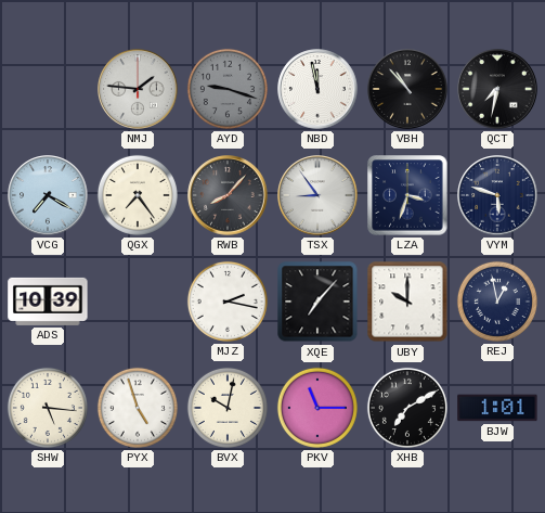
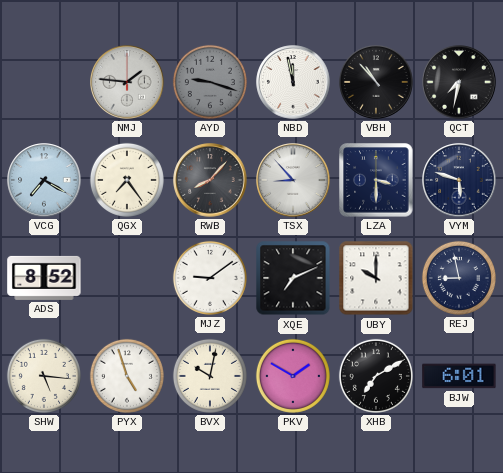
TSX: 8:54 -> 8:53 (293, 180)
LZA: 3:33 -> 3:30 (376, 180)
ADS: 10:39 -> 8:52 (44, 278)
MJZ: 2:17 -> 9:09 (210, 278)
XQE: 7:07 -> 7:11 (293, 278)
REJ: 12:58 -> 8:58 (459, 278)
PKV: 11:15 -> 1:50 (293, 376)
BJW: 1:01 -> 6:01 (459, 376)
